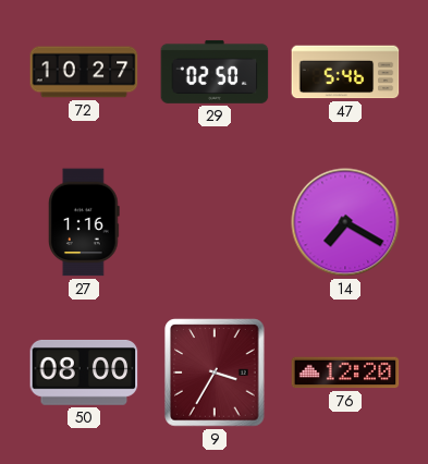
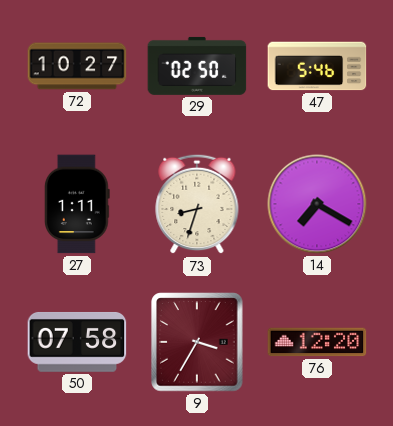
27: 1:16 -> 1:11 (77, 204)
73: none -> 8:33 (197, 204)
50: 08:00 -> 07:58 (77, 342)
